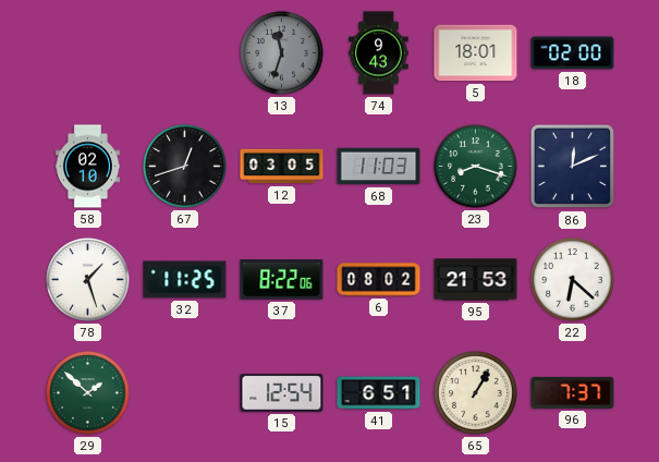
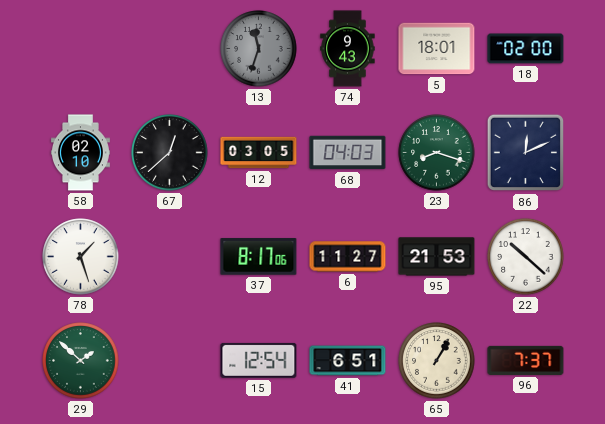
67: 12:42 -> 12:38 (170, 153)
68: 11:03 -> 04:03 (348, 153)
32: 11:25 -> none (185, 280)
37: 8:22 -> 8:17 (259, 257)
6: 08:02 -> 11:27 (348, 257)
22: 6:22 -> 10:22 (526, 257)
